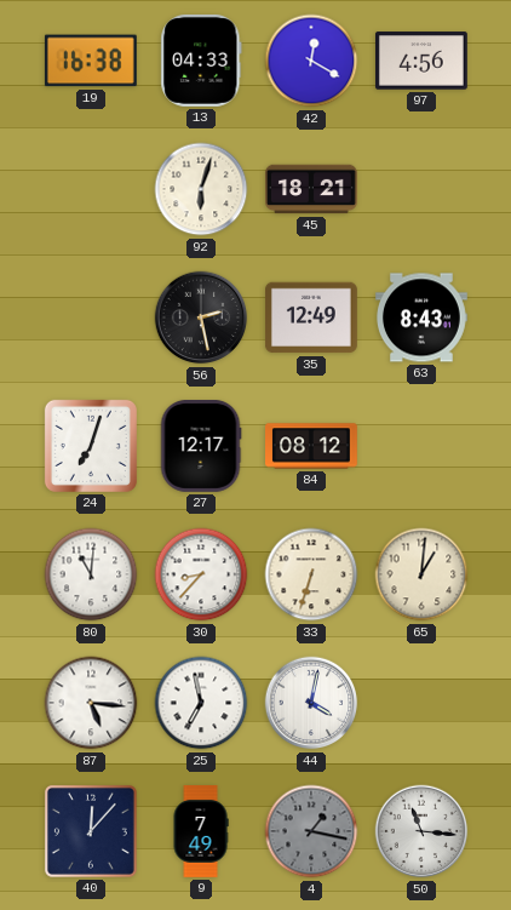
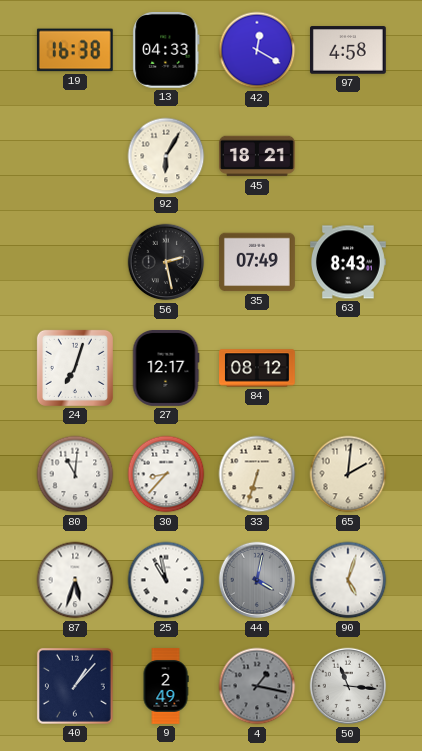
97: 4:56 -> 4:58 (348, 50)
92: 6:03 -> 6:05 (166, 156)
35: 12:49 -> 07:49 (258, 262)
65: 1:01 -> 2:01 (348, 474)
87: 5:16 -> 5:33 (75, 580)
25: 6:58 -> 10:58 (166, 580)
44 dial: white -> grey (257, 580)
90: none -> 5:03 (348, 580)
40: 12:07 -> 1:07 (75, 686)
9: 7:49 -> 2:49 (166, 687)
